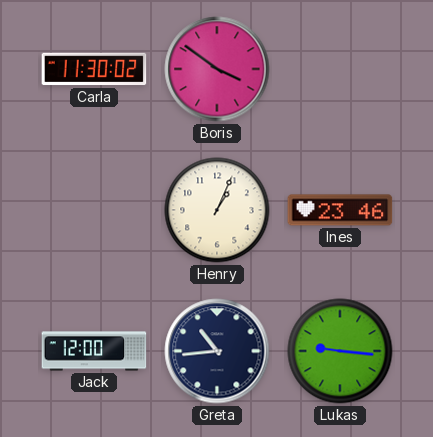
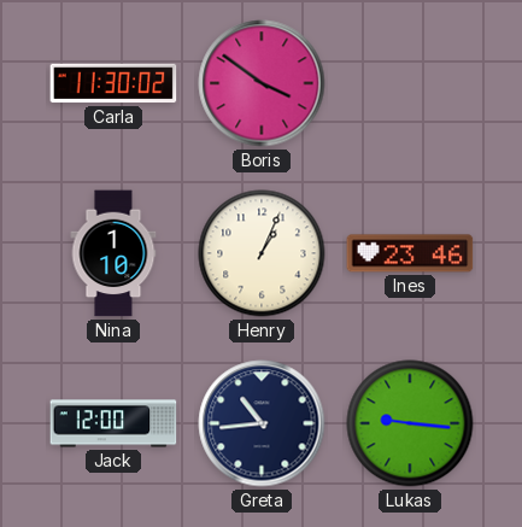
Nina: none -> 1:10 (113, 253)
